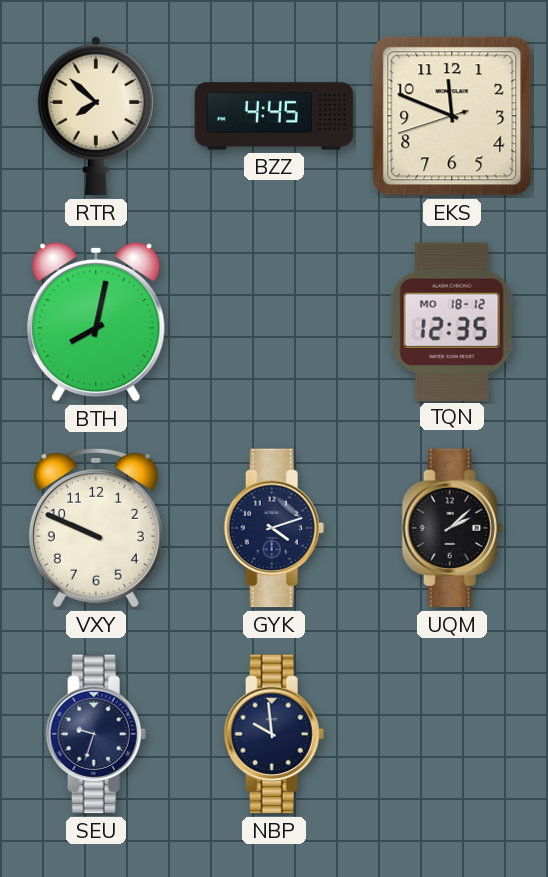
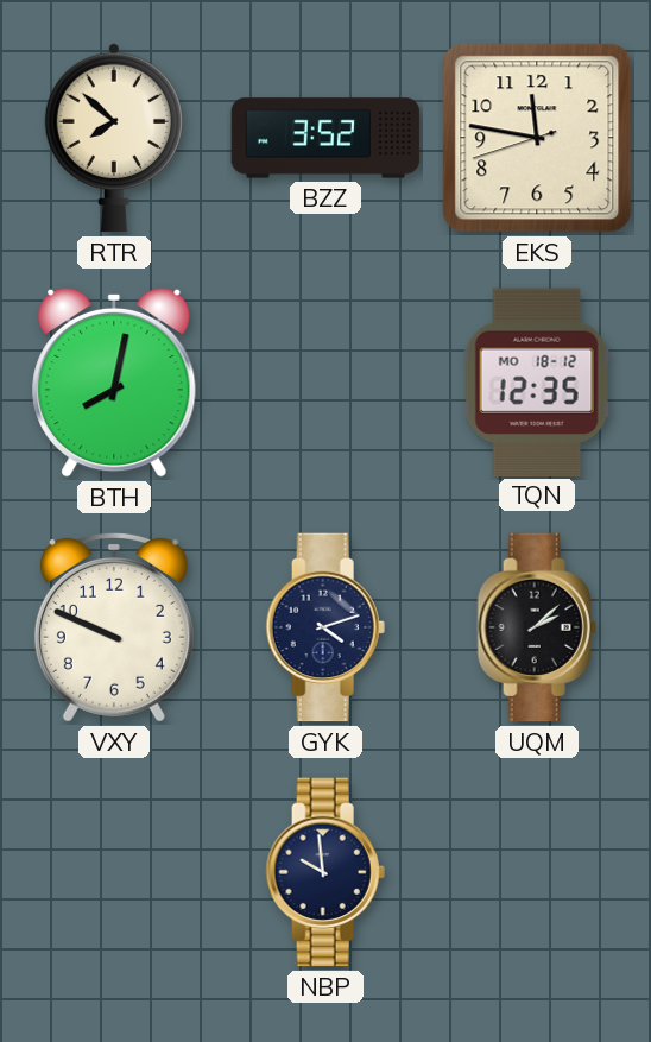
BZZ: 4:45 -> 3:52 (325, 138)
EKS: 11:48 -> 11:46 (537, 138)
SEU: 9:33 -> none (96, 734)
